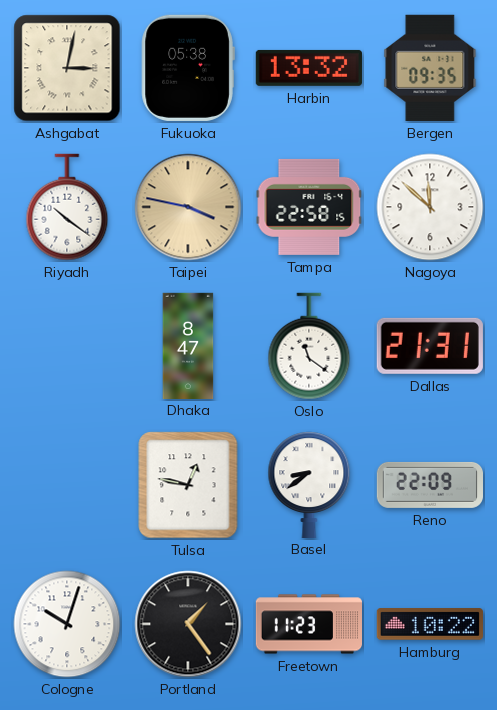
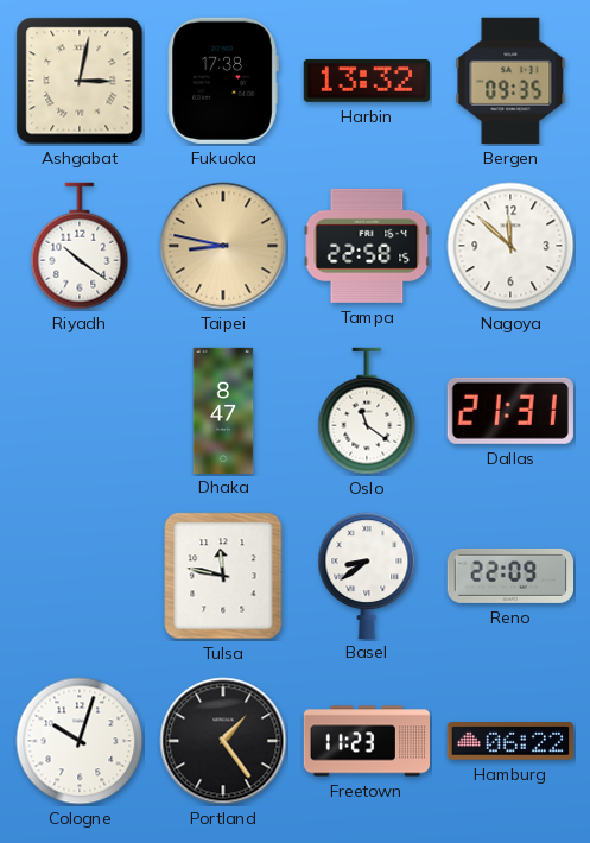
Fukuoka: 05:38 -> 17:38 (223, 81)
Taipei: 3:47 -> 8:47 (223, 246)
Tulsa: 12:47 -> 11:47 (223, 576)
Hamburg: 10:22 -> 06:22 (510, 741)
